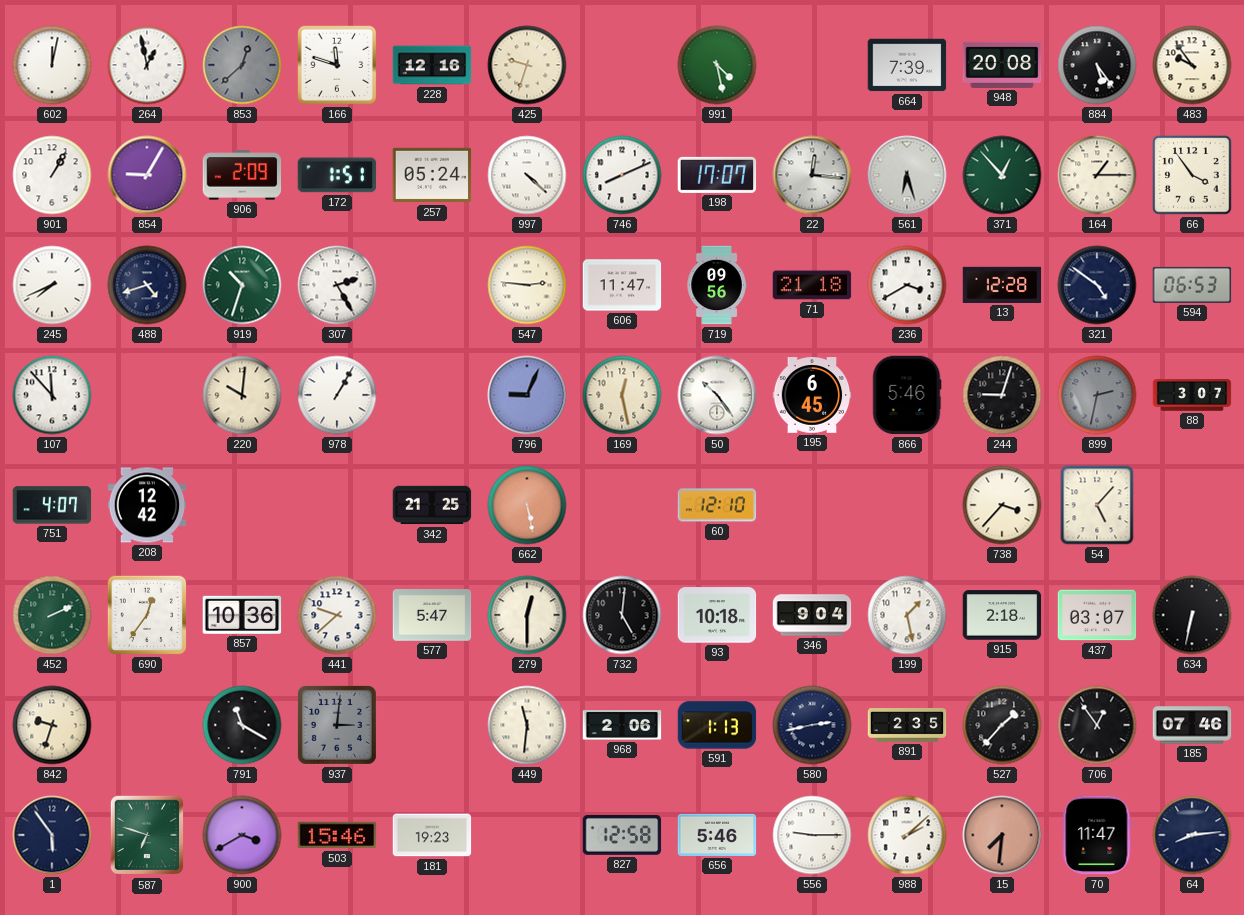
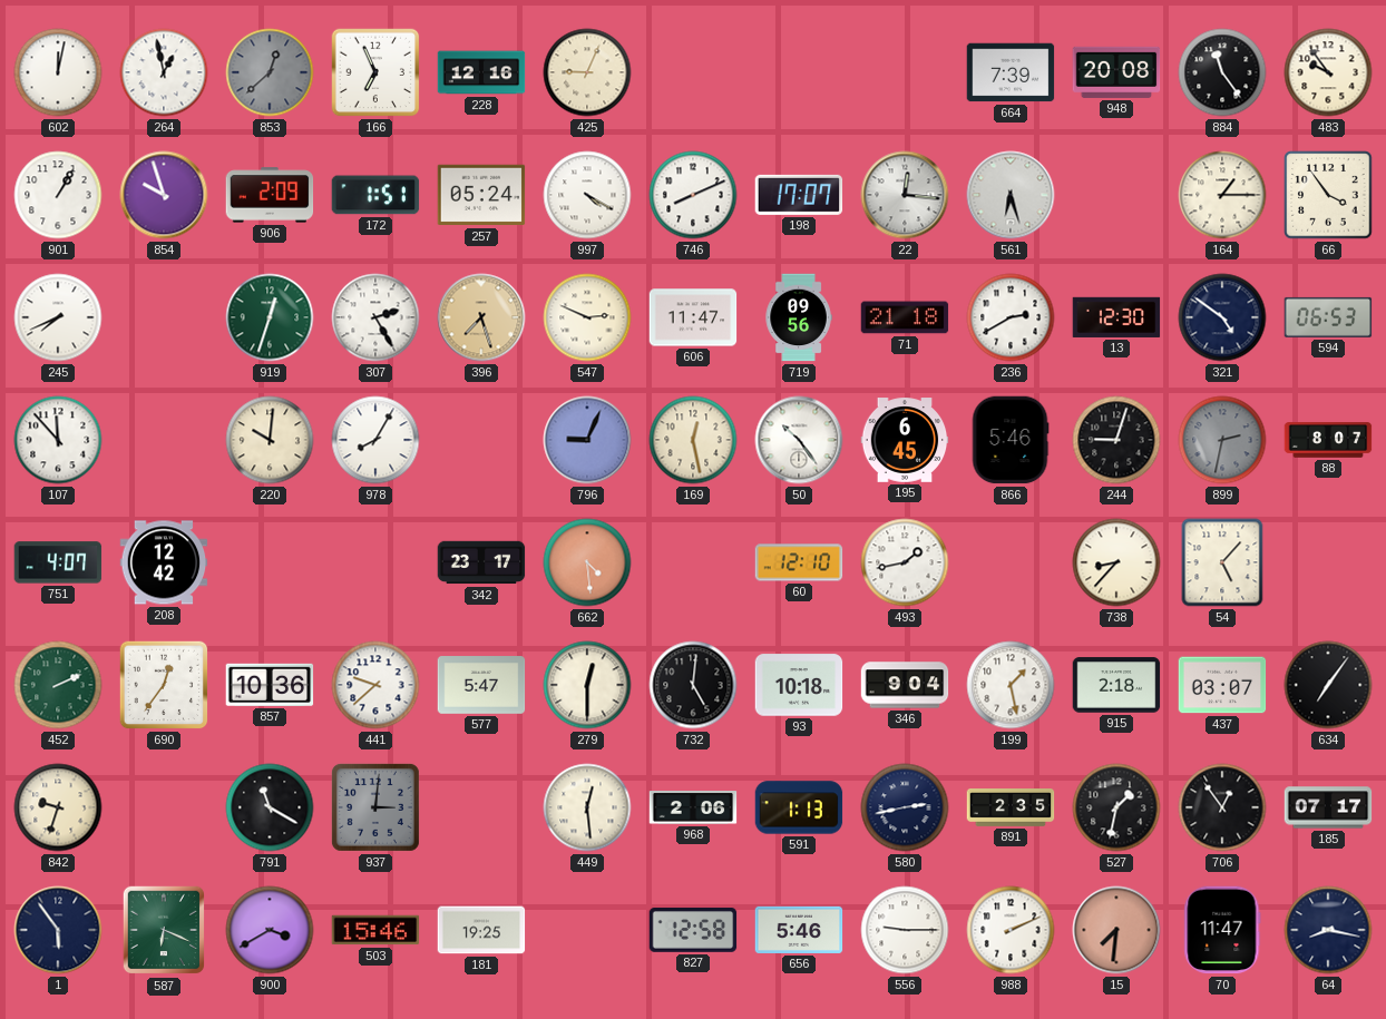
166: 11:48 -> 6:56 (375, 72)
425: 9:33 -> 9:04 (587, 72)
991: 4:28 -> none (717, 65)
884: 5:24 -> 11:24 (1222, 72)
854: 9:05 -> 9:57 (164, 195)
997: 4:22 -> 4:20 (587, 195)
371: 12:53 -> none (1002, 175)
488: 4:42 -> none (147, 285)
919: 10:33 -> 12:33 (270, 317)
396: none -> 7:27 (481, 317)
547: 2:46 -> 2:49 (587, 317)
236: 3:40 -> 2:40 (1011, 317)
13: 12:28 -> 12:30 (1116, 317)
978: 1:05 -> 8:05 (375, 440)
88: 3:07 -> 8:07 (1328, 440)
342: 21:25 -> 23:17 (481, 562)
662: 5:28 -> 4:29 (587, 562)
493: none -> 1:43 (905, 562)
738: 3:37 -> 8:37 (1116, 562)
634: 6:32 -> 7:06 (1328, 685)
449: 11:31 -> 12:29 (587, 807)
527: 1:37 -> 1:32 (1116, 807)
185: 07:46 -> 07:17 (1328, 807)
587: 6:48 -> 6:19 (163, 930)
181: 19:23 -> 19:25 (481, 930)
988: 2:08 -> 2:11 (1011, 930)
64: 8:14 -> 8:17 (1328, 930)
